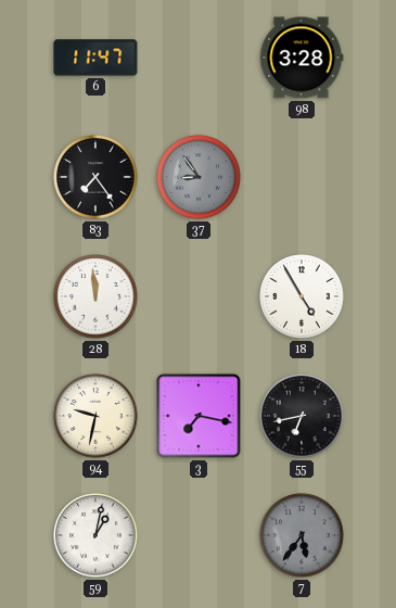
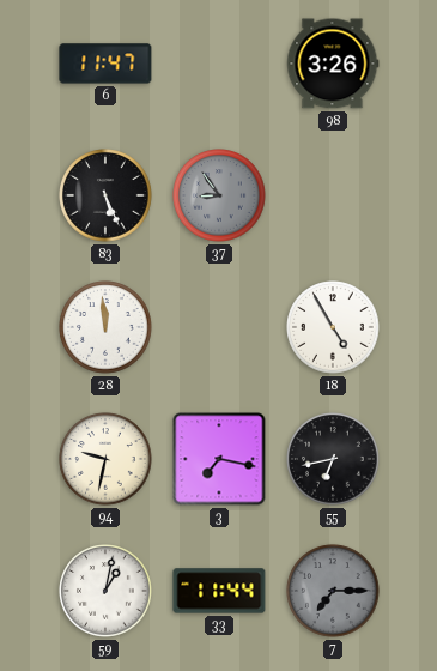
98: 3:28 -> 3:26 (333, 64)
83: 7:24 -> 5:26 (105, 195)
33: none -> 11:44 (219, 591)
7: 5:36 -> 7:15 (333, 591)
